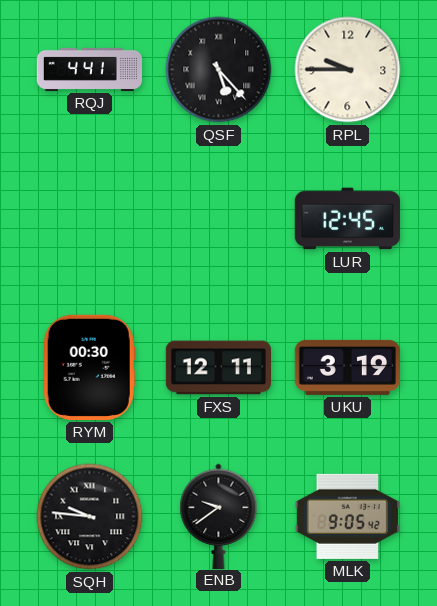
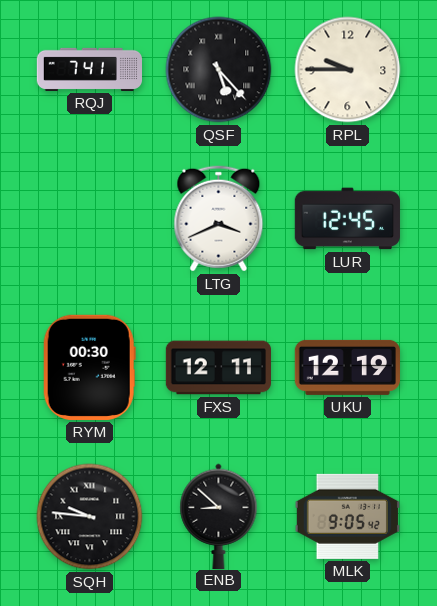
RQJ: 4:41 -> 7:41 (89, 69)
LTG: none -> 3:41 (219, 219)
UKU: 3:19 -> 12:19 (347, 367)
ENB: 9:39 -> 8:52 (219, 516)
